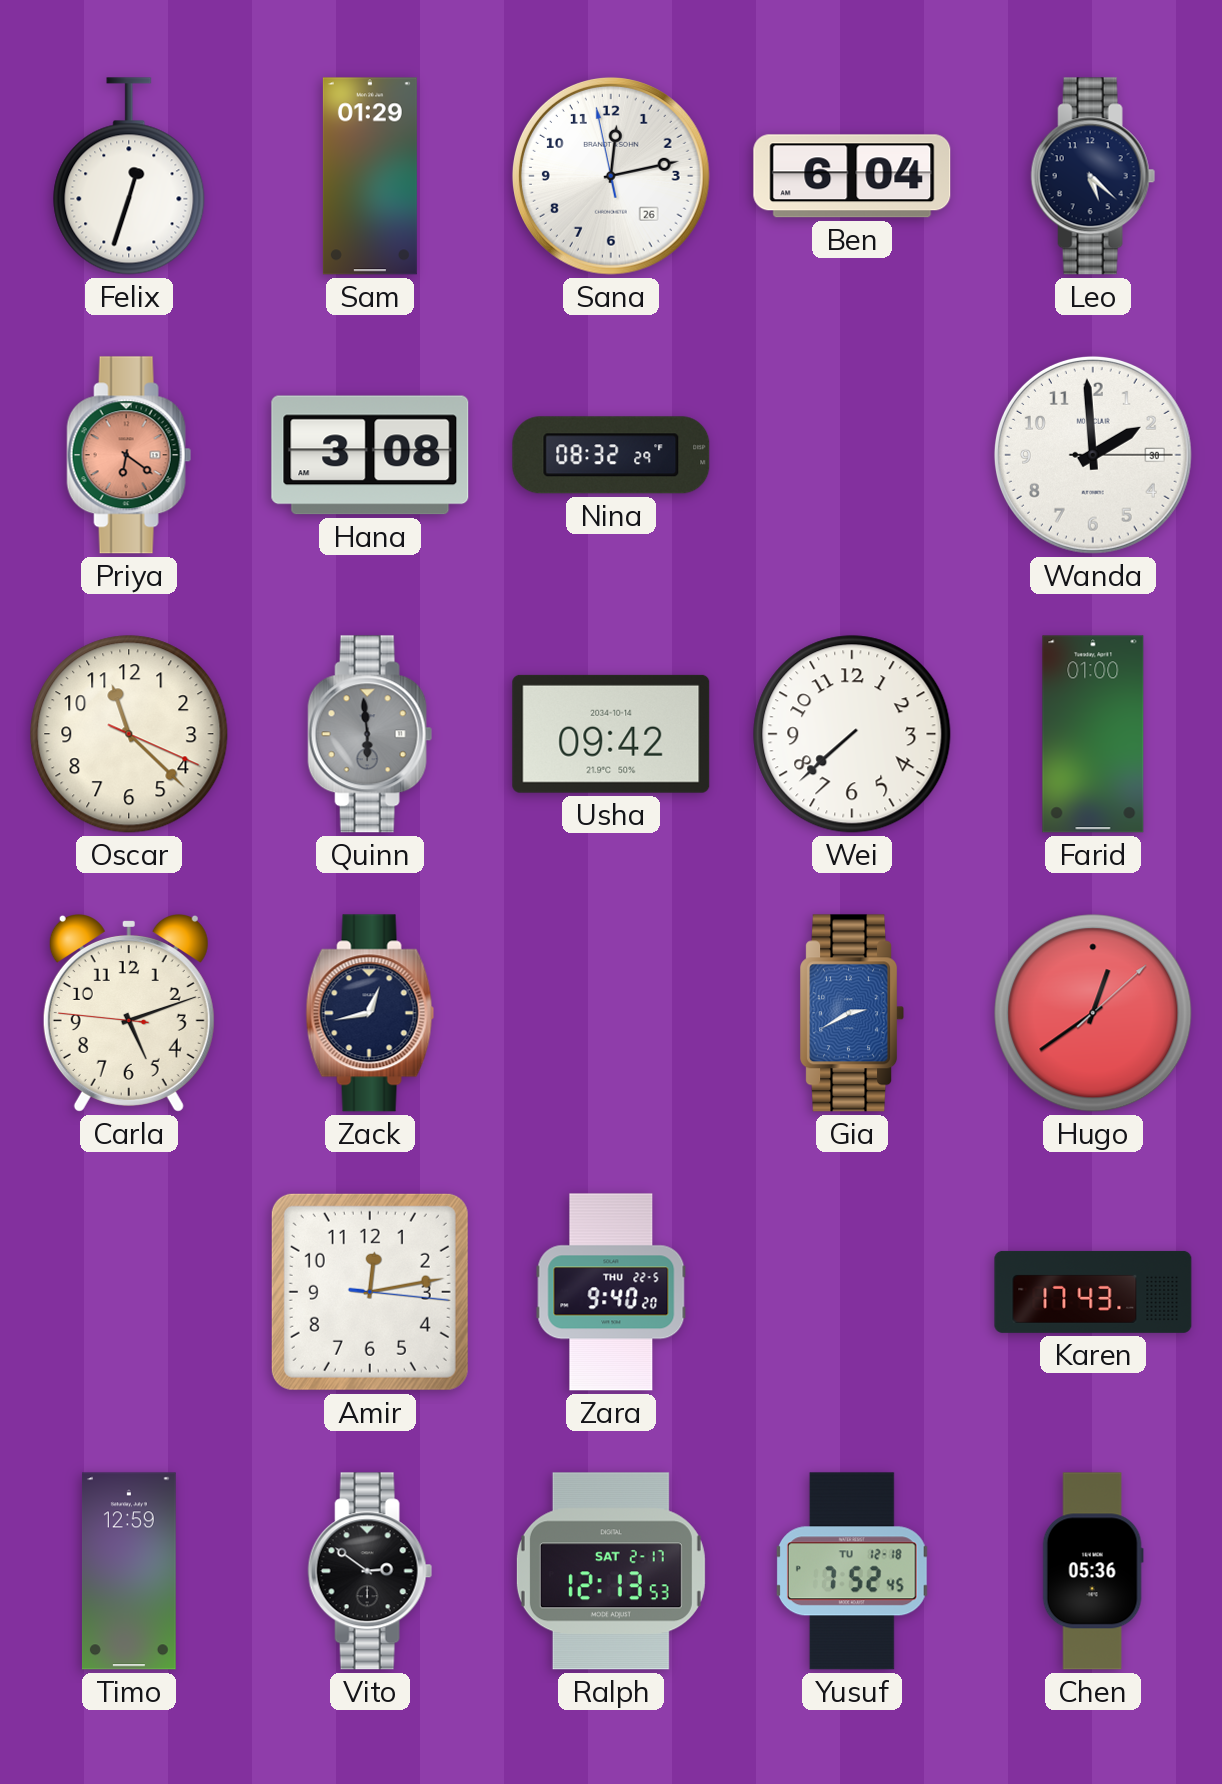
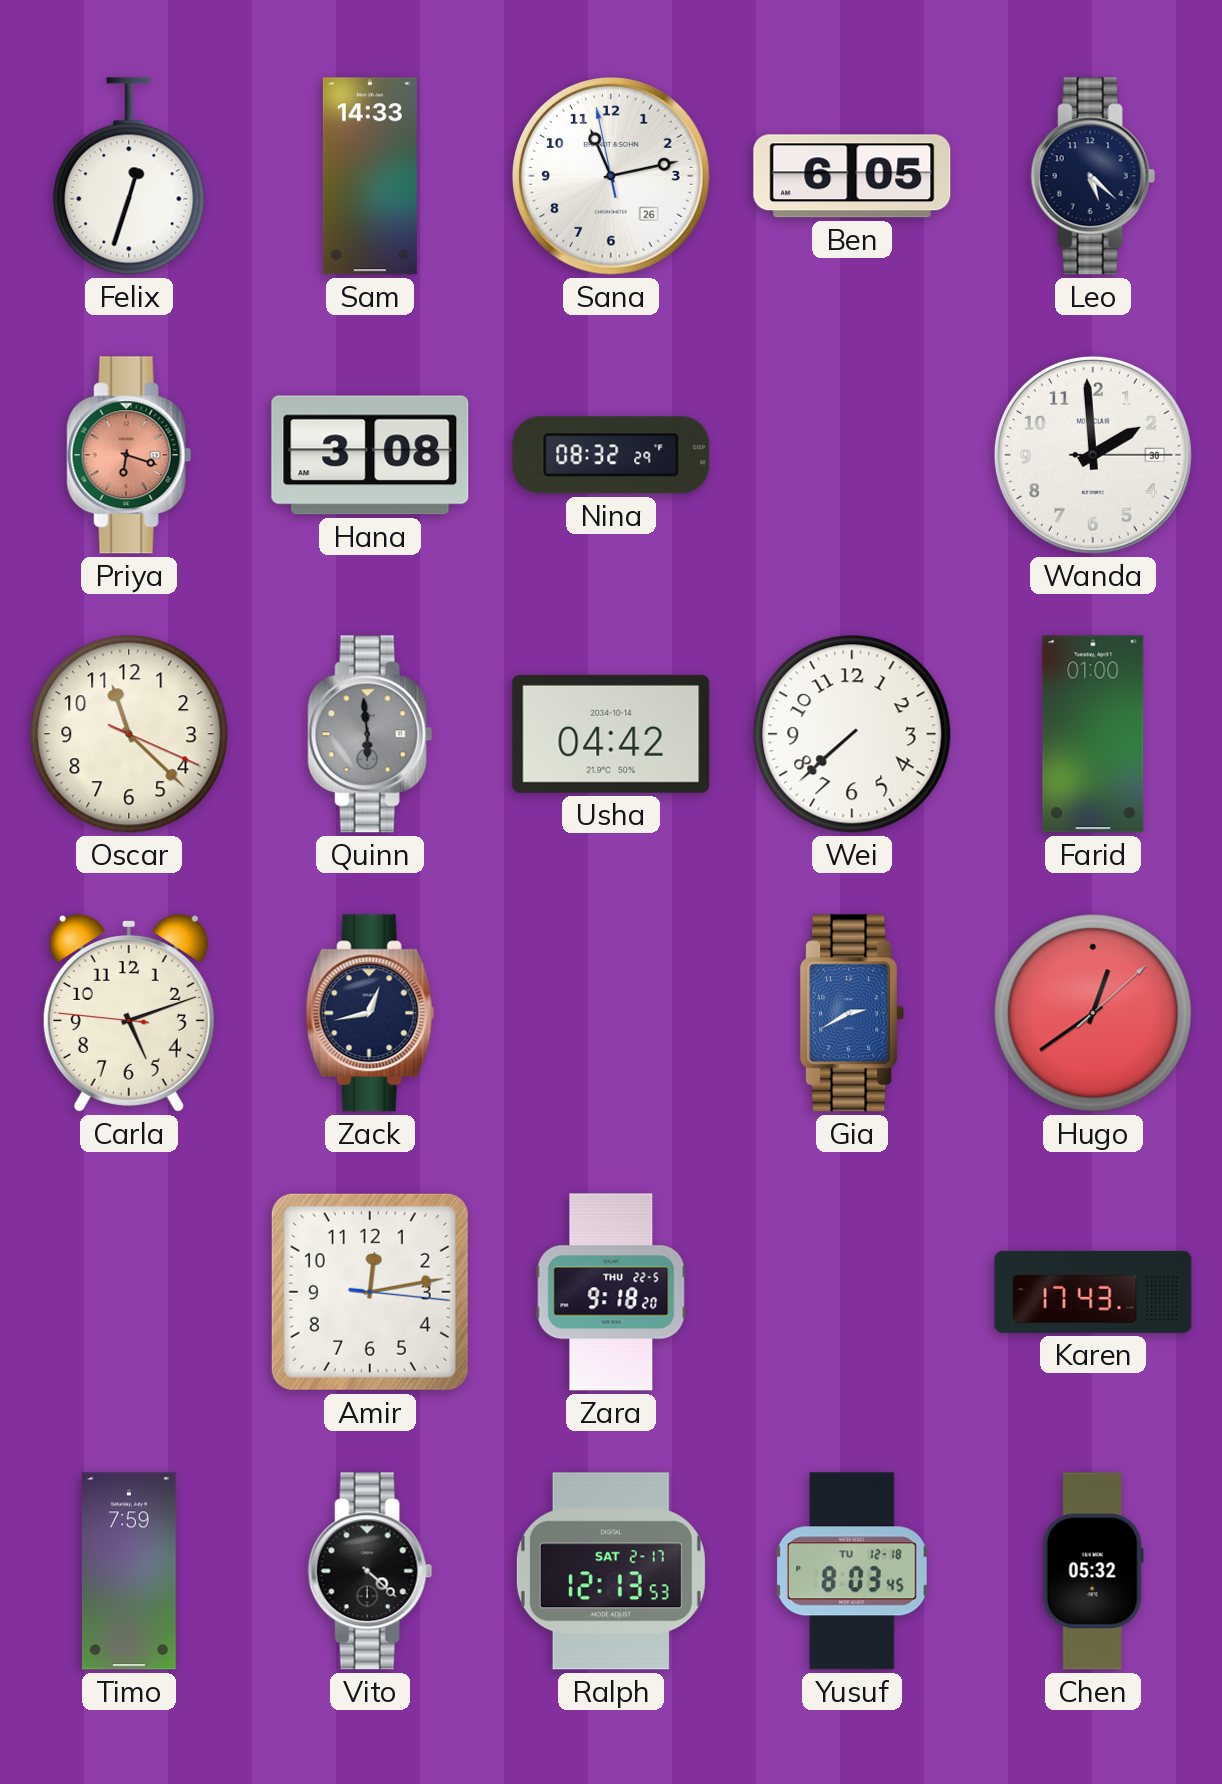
Sam: 01:29 -> 14:33 (370, 176)
Sana: 12:12 -> 11:12 (611, 176)
Ben: 6:04 -> 6:05 (852, 176)
Priya: 6:21 -> 6:18 (129, 455)
Usha: 09:42 -> 04:42 (611, 734)
Zara: 9:40 -> 9:18 (611, 1292)
Timo: 12:59 -> 7:59 (129, 1571)
Vito: 2:51 -> 4:22 (370, 1571)
Yusuf: 7:52 -> 8:03 (852, 1571)
Chen: 05:36 -> 05:32 (1093, 1571)
